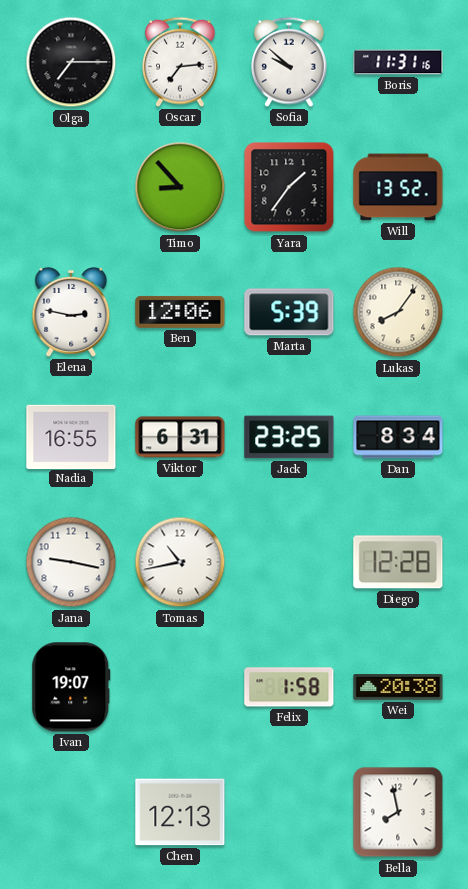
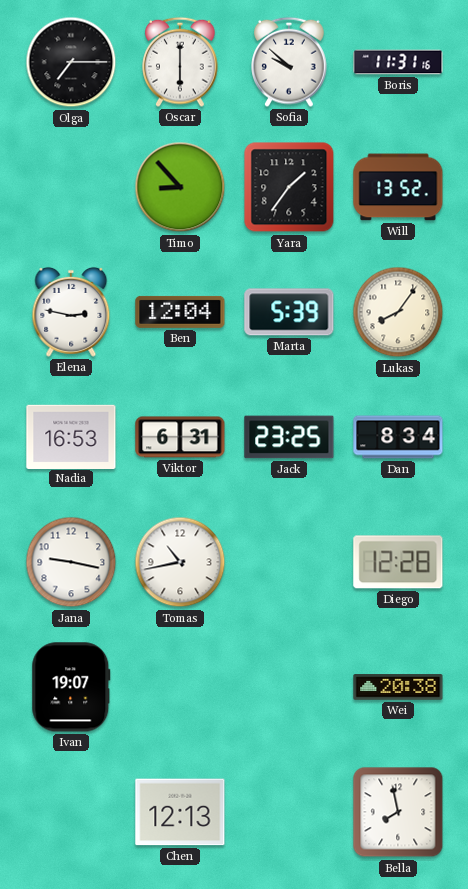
Oscar: 7:14 -> 6:00 (180, 62)
Ben: 12:06 -> 12:04 (180, 312)
Nadia: 16:55 -> 16:53 (71, 436)
Felix: 1:58 -> none (289, 687)
